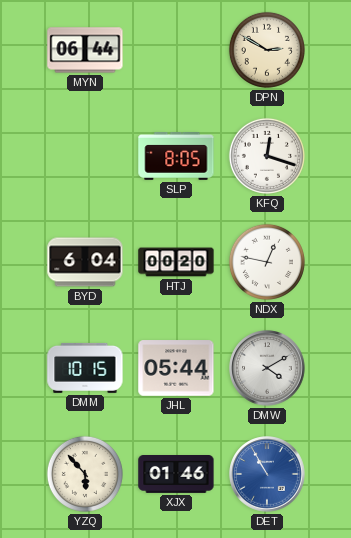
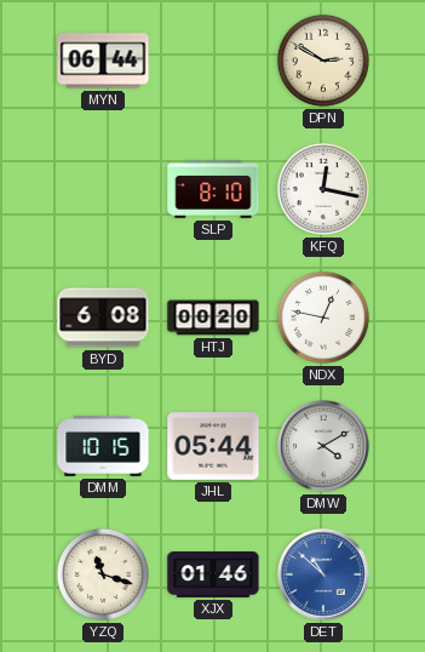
SLP: 8:05 -> 8:10 (213, 190)
KFQ: 12:18 -> 12:17 (323, 189)
BYD: 6:04 -> 6:08 (103, 318)
YZQ: 5:53 -> 11:18 (103, 574)
DET: 10:55 -> 10:52 (323, 574)
